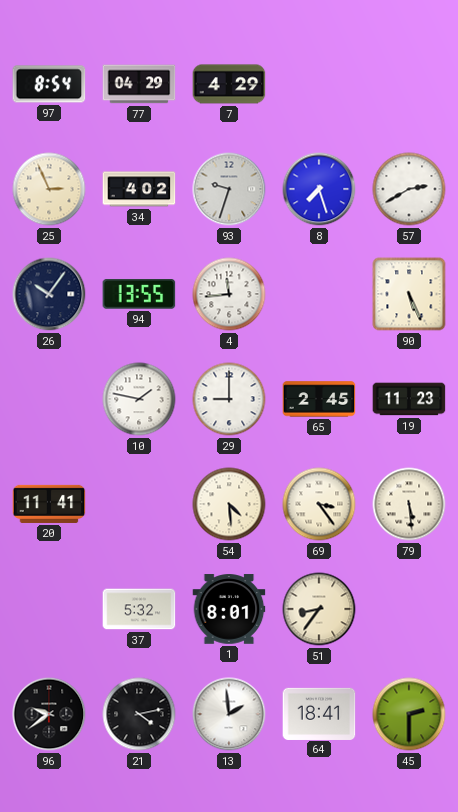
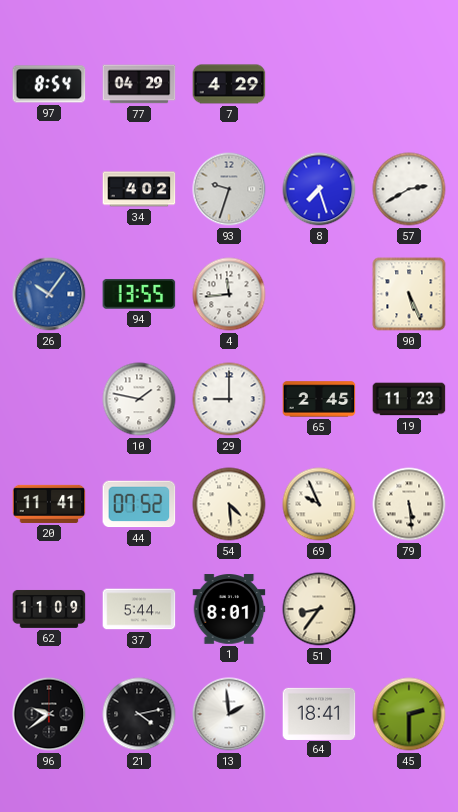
25: 2:56 -> none (49, 189)
26 dial: navy -> blue (49, 294)
44: none -> 07:52 (139, 504)
69: 3:24 -> 9:56 (319, 504)
62: none -> 11:09 (49, 609)
37: 5:32 -> 5:44 (139, 609)
